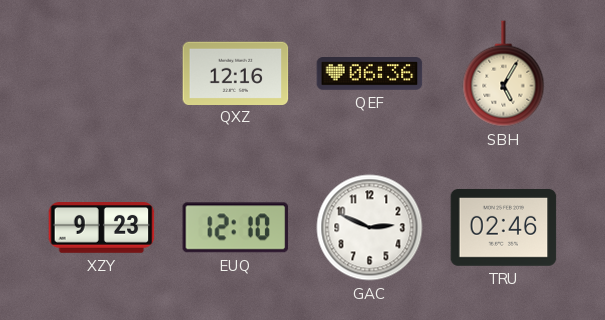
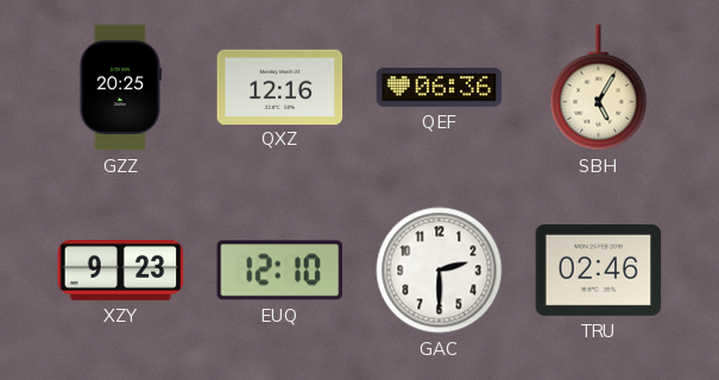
GZZ: none -> 20:25 (120, 88)
GAC: 2:49 -> 2:30 (440, 271)
